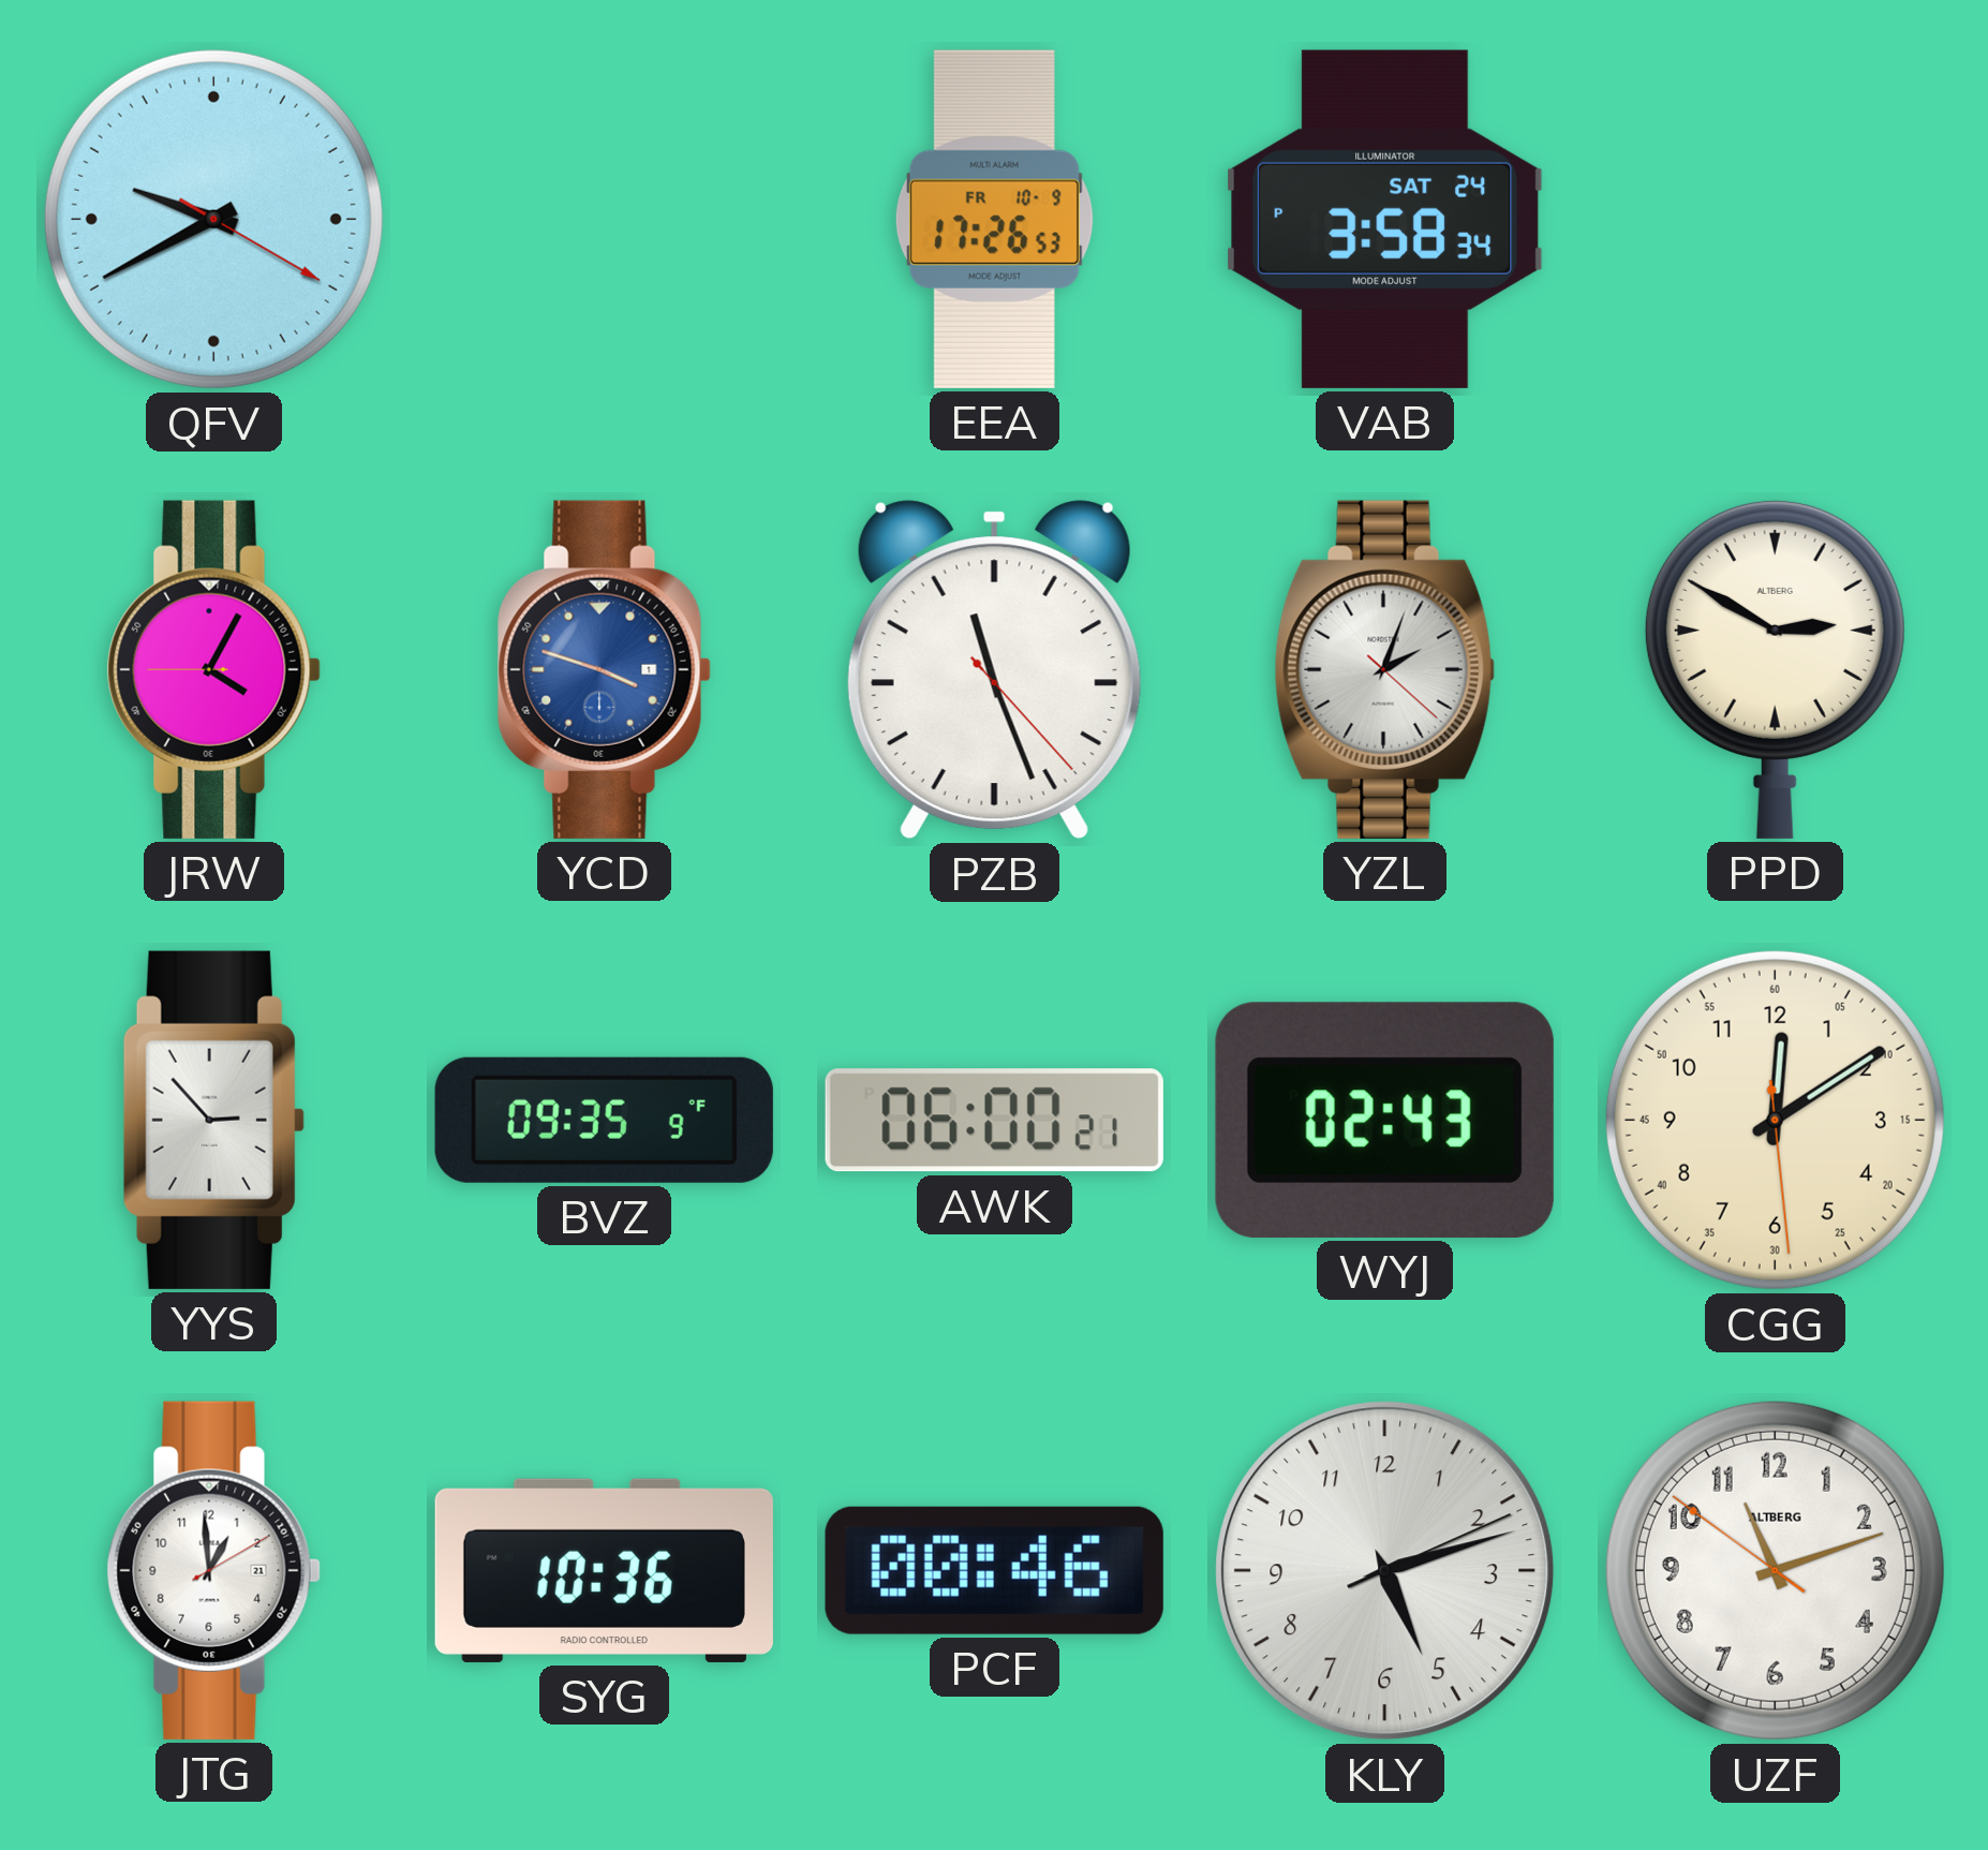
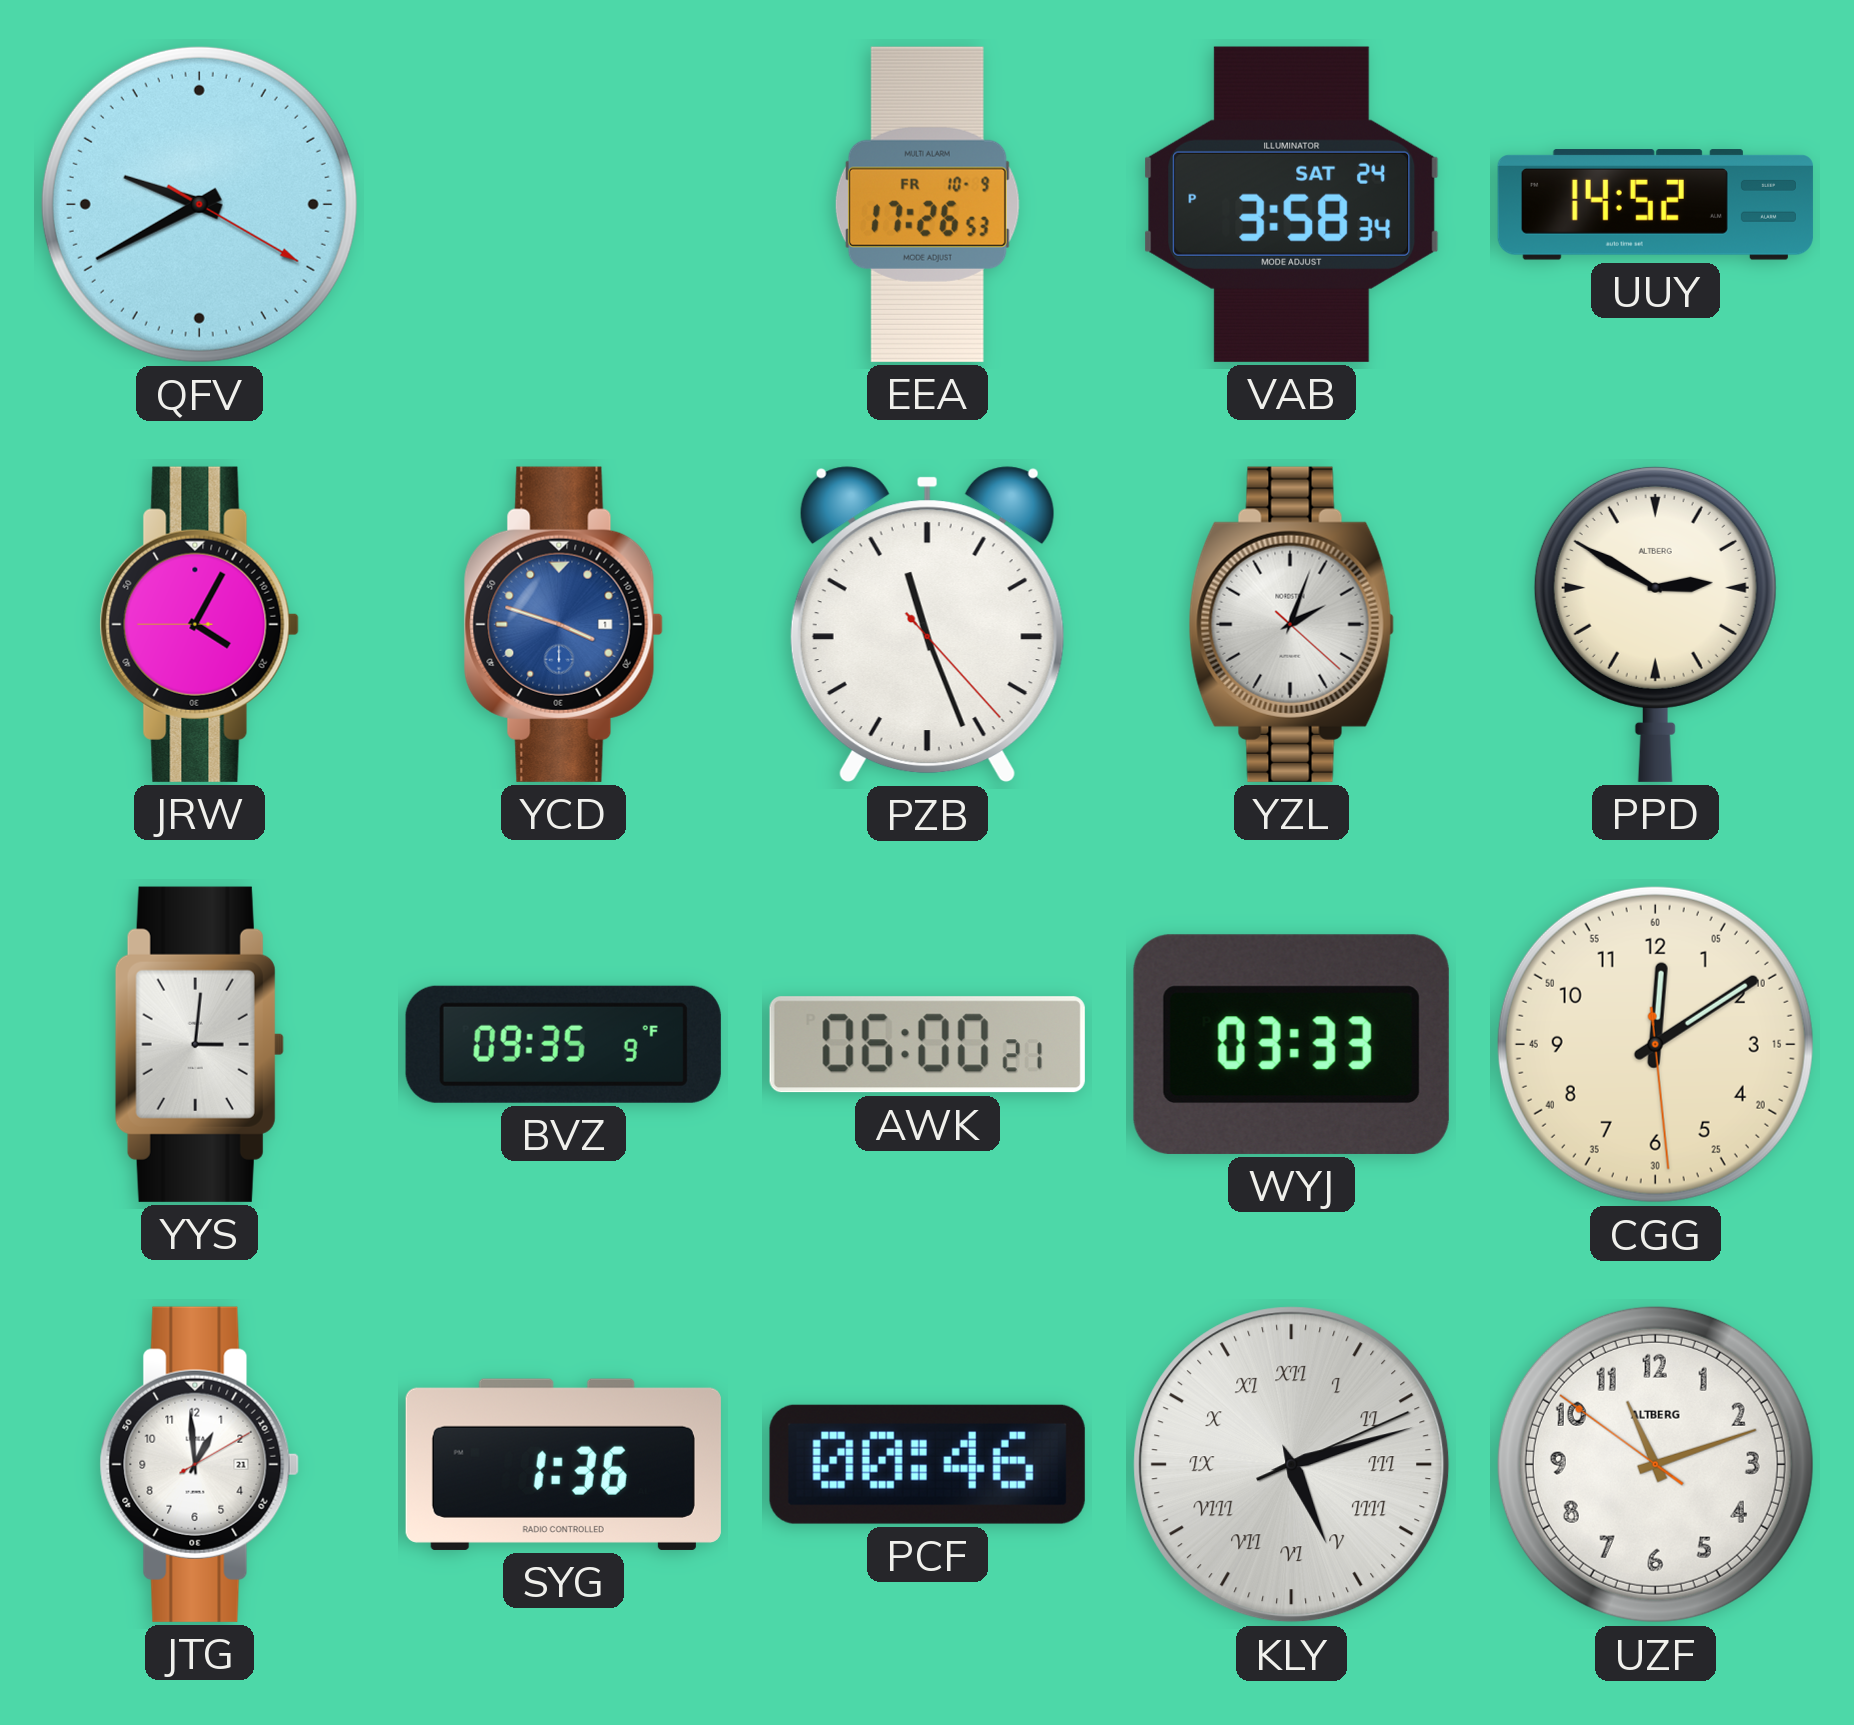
UUY: none -> 14:52 (1655, 205)
YYS: 2:53 -> 3:01 (199, 1044)
WYJ: 02:43 -> 03:33 (1291, 1044)
SYG: 10:36 -> 1:36 (563, 1464)
KLY numerals: Arabic -> Roman (1292, 1465)
